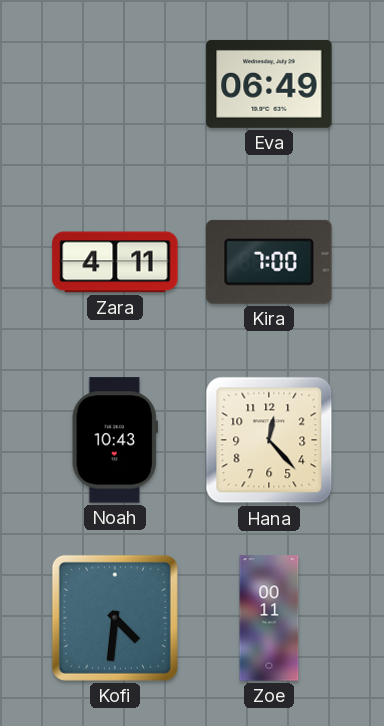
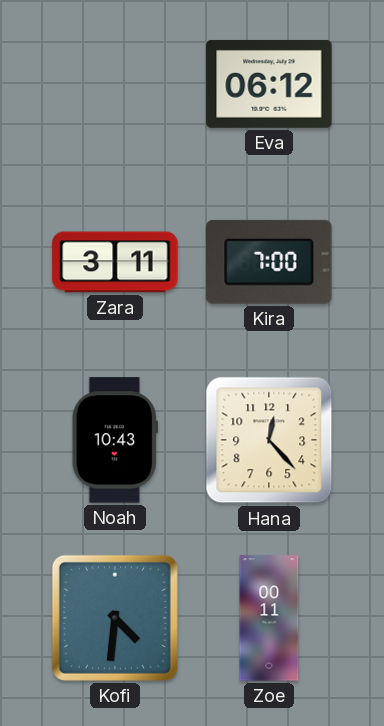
Eva: 06:49 -> 06:12 (269, 84)
Zara: 4:11 -> 3:11 (115, 262)
